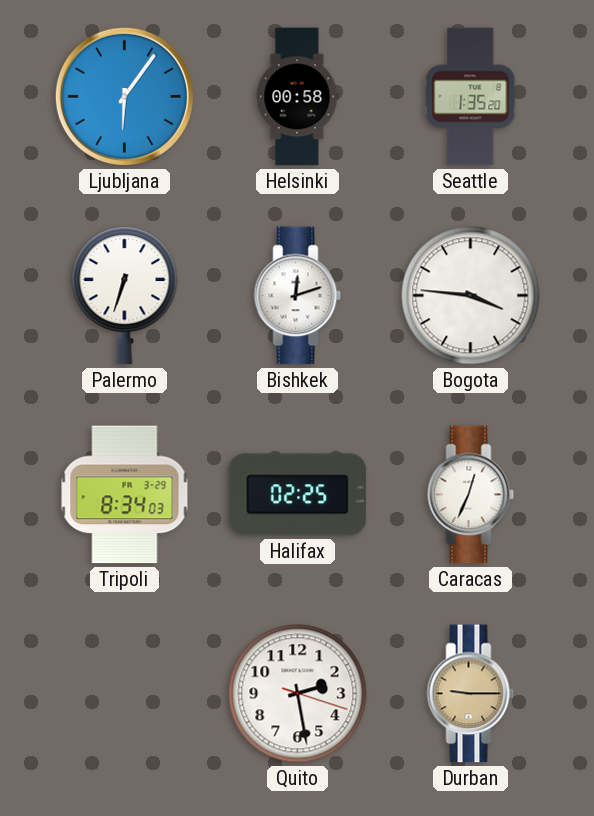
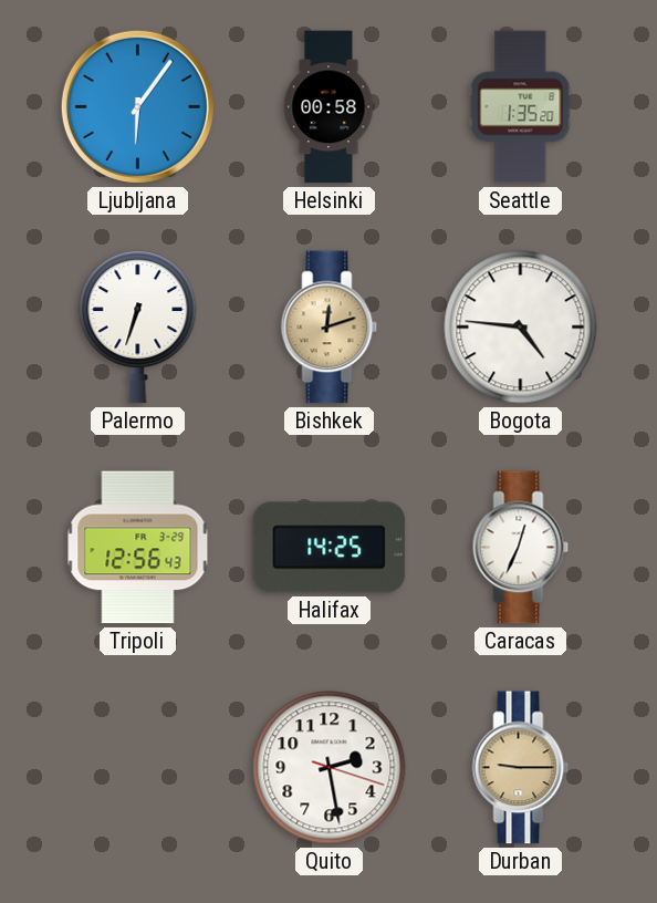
Bishkek dial: white -> champagne (330, 328)
Bogota: 3:46 -> 4:46 (521, 328)
Tripoli: 8:34 -> 12:56 (138, 548)
Halifax: 02:25 -> 14:25 (330, 548)
